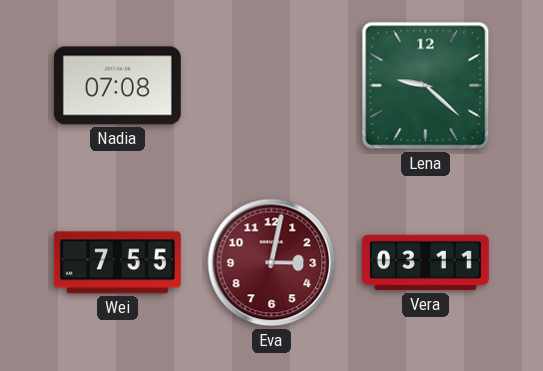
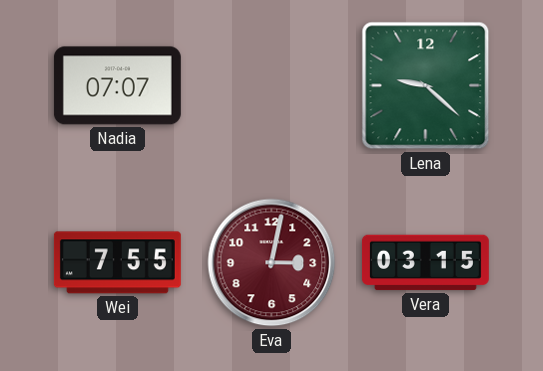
Nadia: 07:08 -> 07:07 (117, 86)
Vera: 03:11 -> 03:15 (425, 263)
